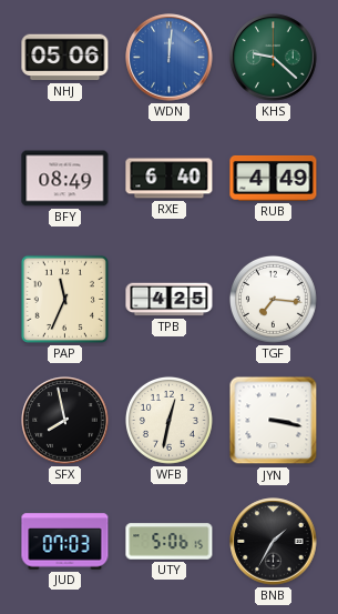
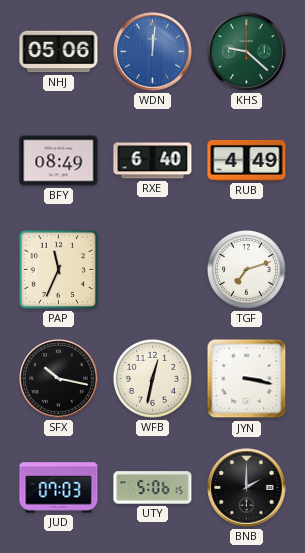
TPB: 4:25 -> none (170, 300)
TGF: 7:16 -> 7:12 (246, 269)
SFX: 7:58 -> 10:17 (59, 379)
BNB: 1:35 -> 2:00 (247, 488)
